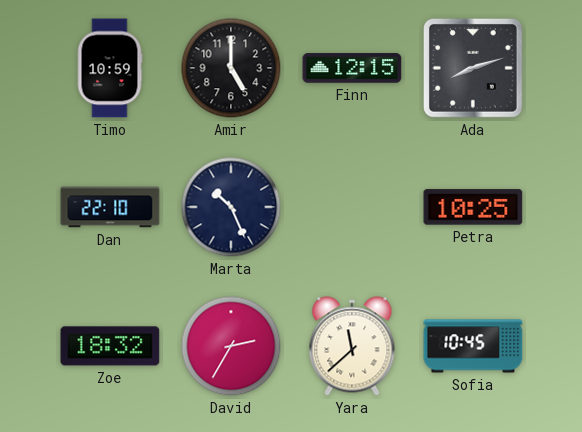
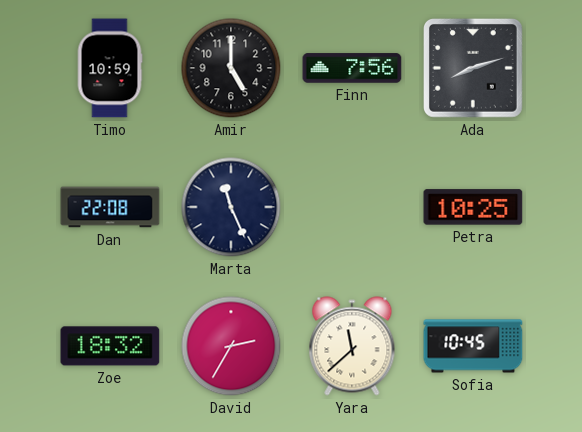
Finn: 12:15 -> 7:56 (352, 68)
Dan: 22:10 -> 22:08 (110, 207)
Marta: 10:26 -> 11:26 (231, 207)
